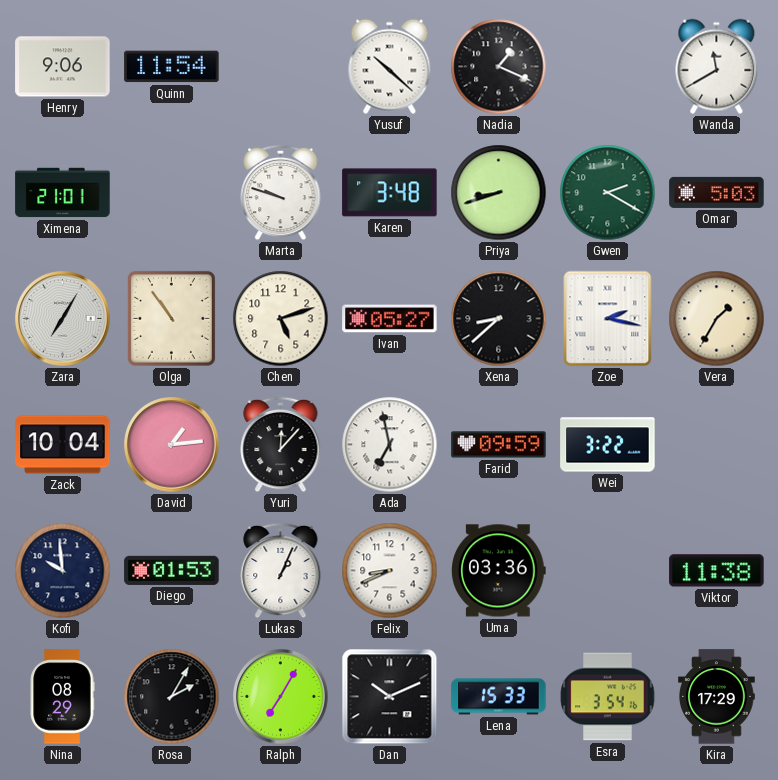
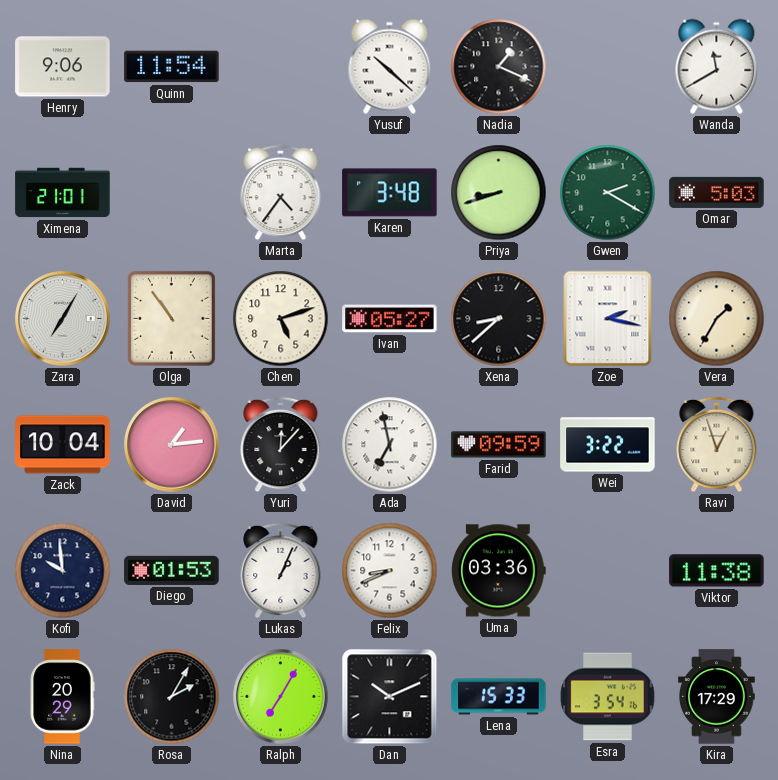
Marta: 9:48 -> 4:36 (281, 193)
Ravi: none -> 12:57 (717, 445)
Nina: 08:29 -> 20:29 (62, 697)
